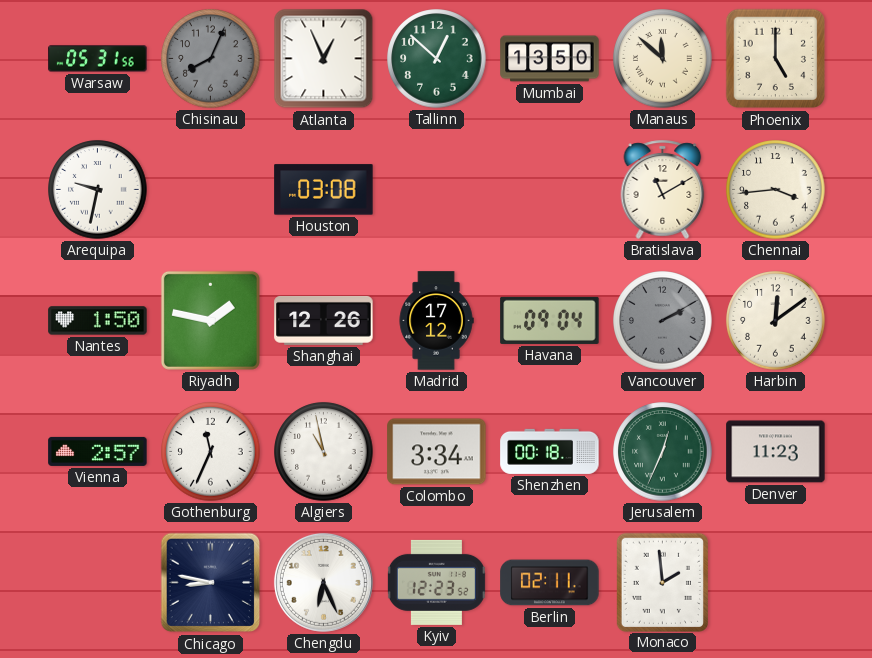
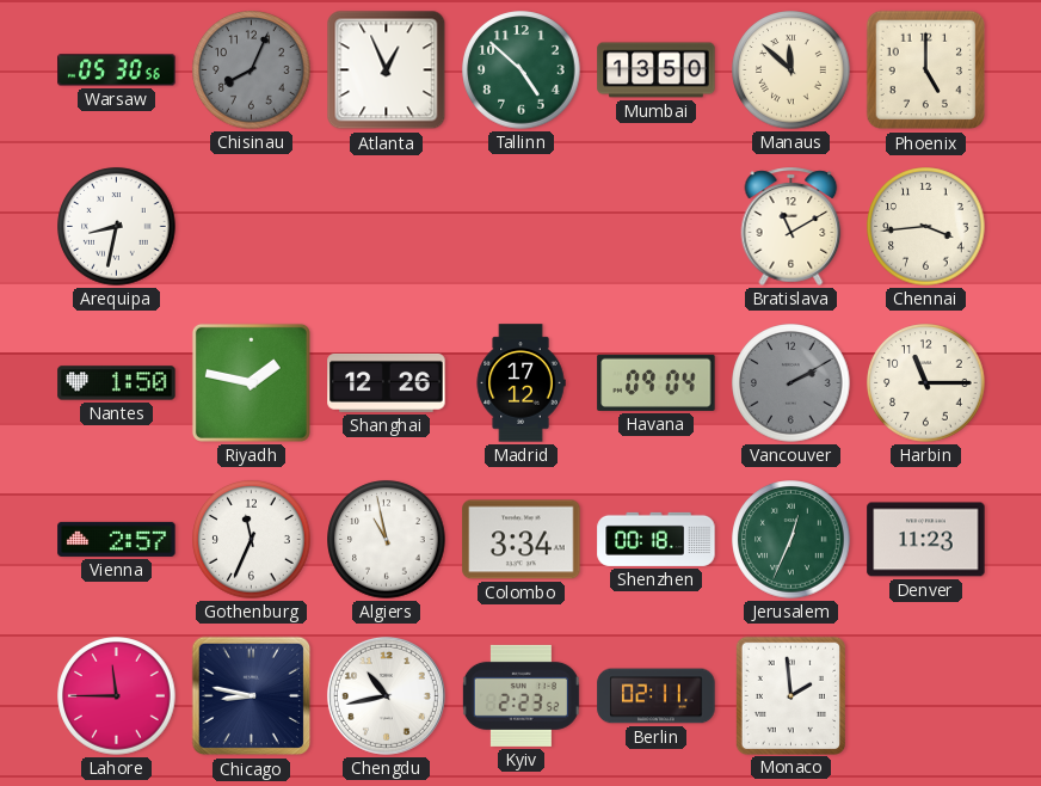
Warsaw: 05:31 -> 05:30 (117, 70)
Tallinn: 12:52 -> 4:52 (522, 70)
Arequipa: 9:32 -> 8:32 (117, 227)
Houston: 03:08 -> none (324, 190)
Harbin: 12:09 -> 11:15 (926, 383)
Lahore: none -> 11:45 (117, 696)
Chengdu: 6:26 -> 10:43 (386, 695)
Kyiv: 12:23 -> 2:23 (520, 695)
